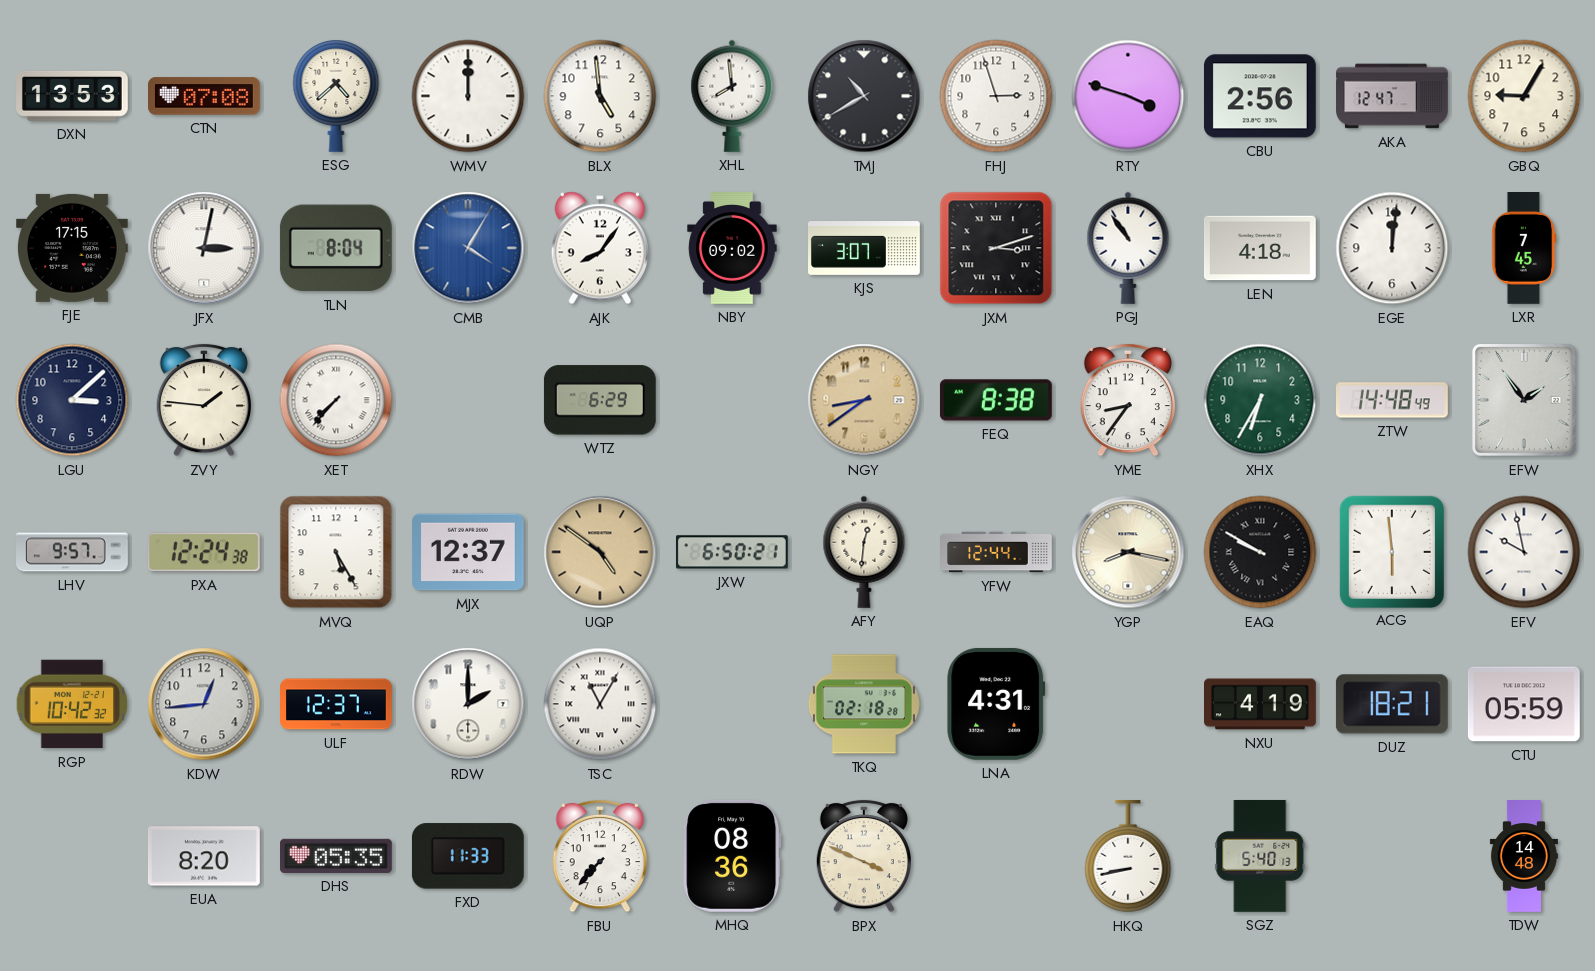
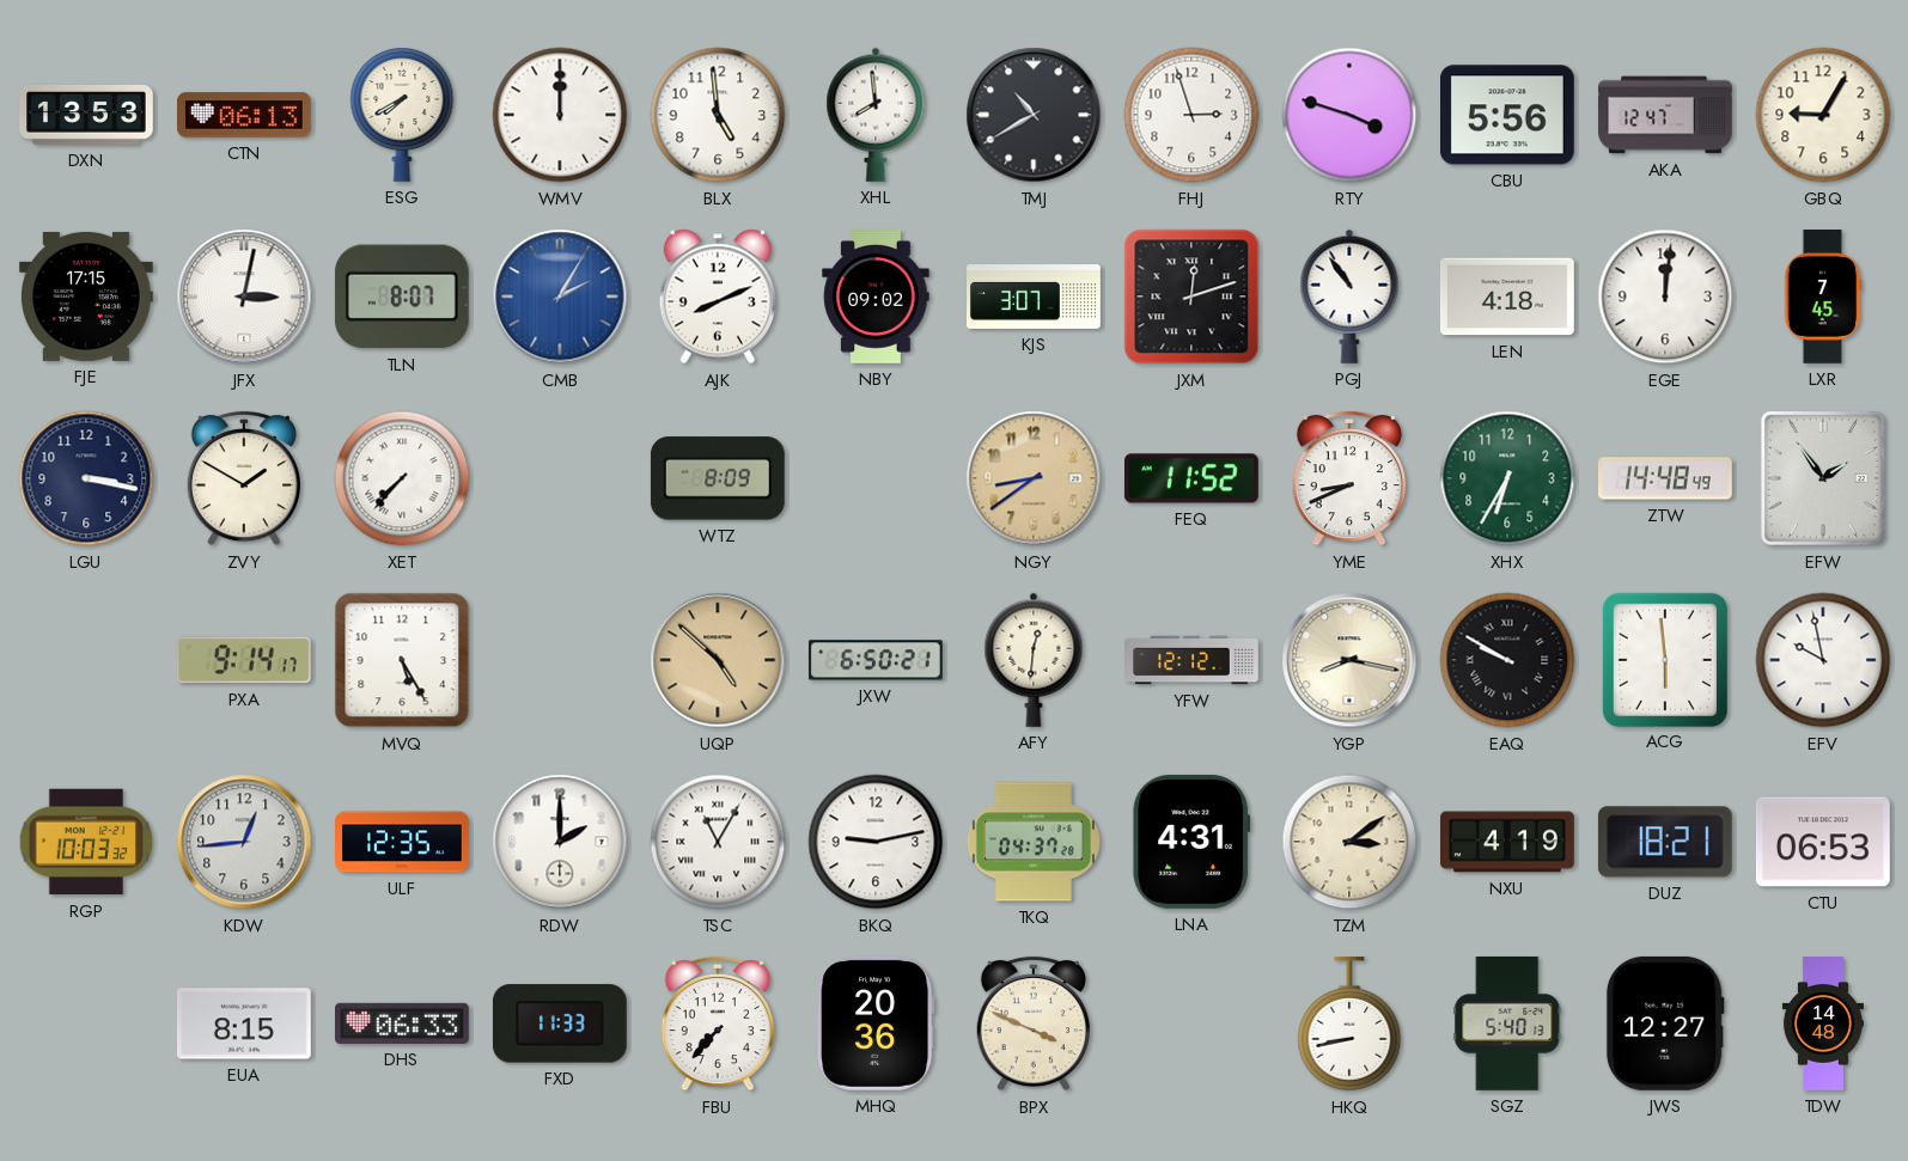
CTN: 07:08 -> 06:13 (245, 115)
ESG: 4:38 -> 7:40 (402, 115)
CBU: 2:56 -> 5:56 (1507, 115)
TLN: 8:04 -> 8:07 (402, 297)
CMB: 4:05 -> 2:05 (560, 297)
AJK: 8:06 -> 8:11 (717, 297)
JXM: 3:12 -> 12:12 (1191, 297)
LGU: 3:08 -> 3:17 (86, 478)
ZVY: 1:46 -> 1:50 (243, 478)
WTZ: 6:29 -> 8:09 (718, 478)
FEQ: 8:38 -> 11:52 (1191, 478)
YME: 8:36 -> 8:41 (1348, 478)
LHV: 9:57 -> none (73, 552)
PXA: 12:24 -> 9:14 (244, 660)
MJX: 12:37 -> none (468, 552)
UQP: 4:51 -> 4:52 (718, 660)
YFW: 12:44 -> 12:12 (1191, 660)
RGP: 10:42 -> 10:03 (86, 842)
ULF: 12:37 -> 12:35 (403, 842)
BKQ: none -> 9:13 (876, 842)
TKQ: 02:18 -> 04:37 (1034, 842)
TZM: none -> 3:09 (1349, 842)
CTU: 05:59 -> 06:53 (1823, 842)
EUA: 8:20 -> 8:15 (244, 1023)
DHS: 05:35 -> 06:33 (403, 1023)
MHQ: 08:36 -> 20:36 (876, 1023)
JWS: none -> 12:27 (1665, 1023)
